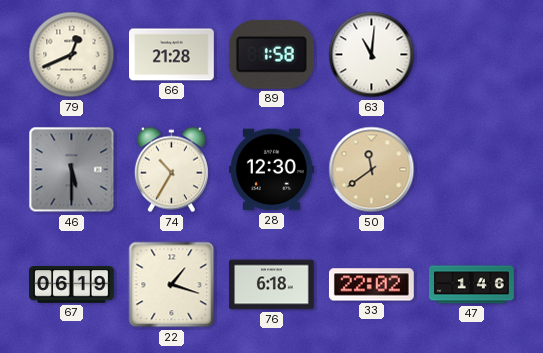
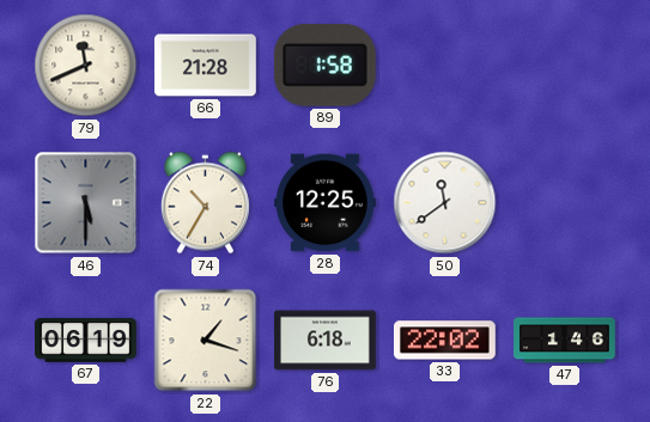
79: 12:41 -> 11:41 (86, 66)
63: 11:01 -> none (372, 55)
28: 12:30 -> 12:25 (326, 203)
50 dial: champagne -> white (445, 203)
